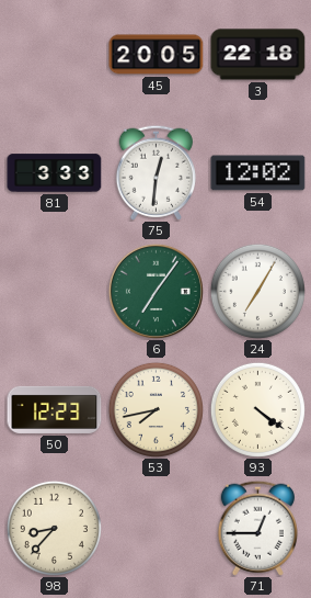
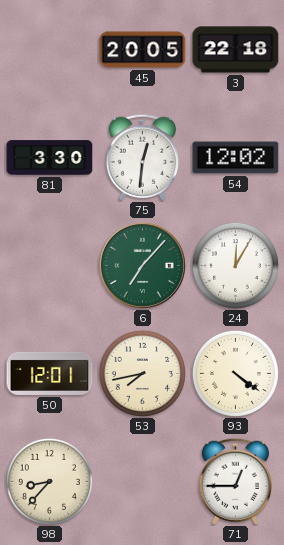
81: 3:33 -> 3:30 (50, 158)
6: 7:06 -> 7:07 (142, 265)
24: 7:05 -> 12:05 (235, 265)
50: 12:23 -> 12:01 (50, 373)
